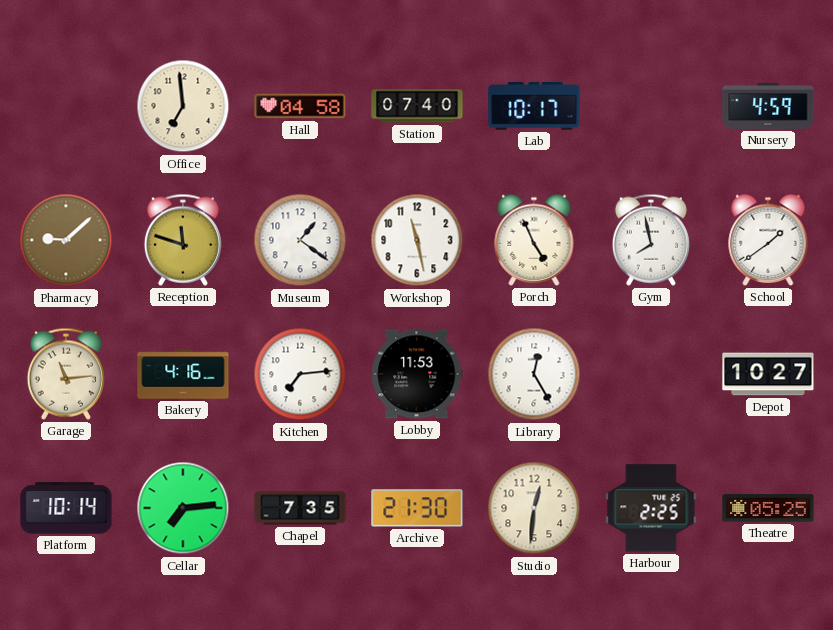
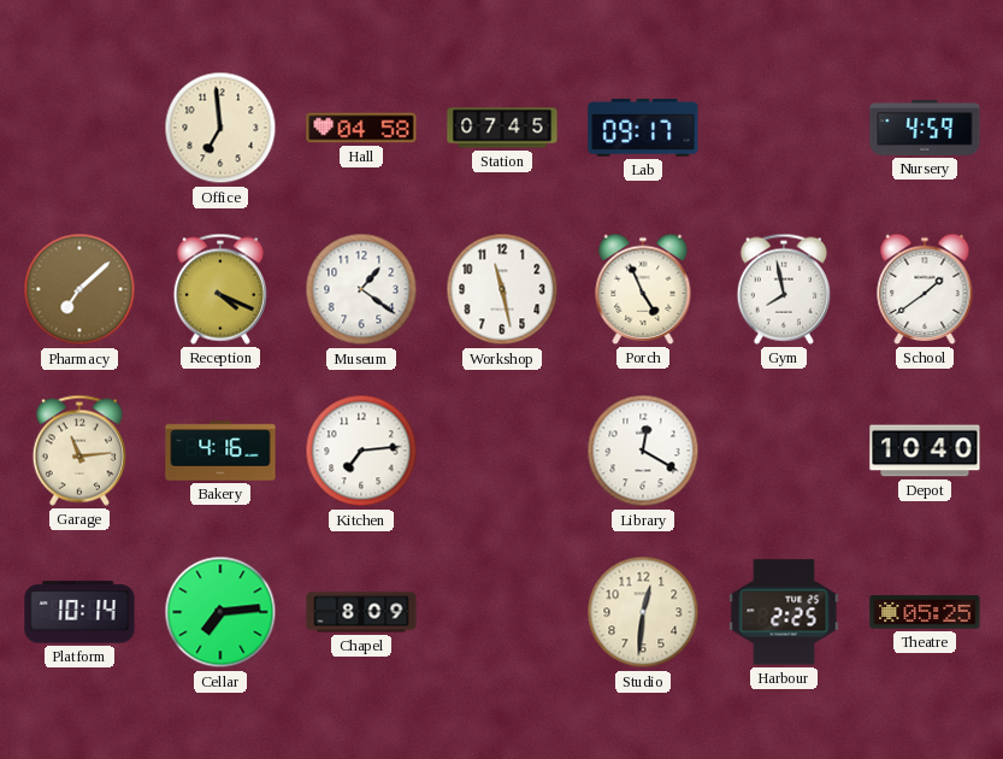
Station: 07:40 -> 07:45 (502, 128)
Lab: 10:17 -> 09:17 (643, 128)
Pharmacy: 9:08 -> 7:08 (79, 289)
Reception: 11:48 -> 4:19 (220, 289)
Lobby: 11:53 -> none (417, 374)
Library: 12:25 -> 12:20 (643, 451)
Depot: 10:27 -> 10:40 (925, 451)
Chapel: 7:35 -> 8:09 (361, 612)
Archive: 21:30 -> none (417, 508)
